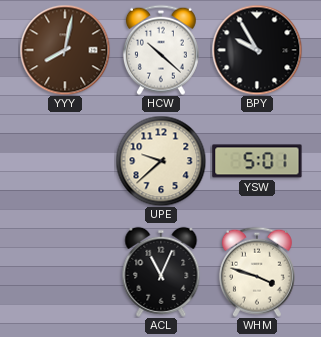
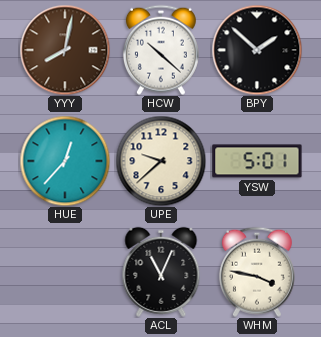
BPY: 9:55 -> 1:52 (257, 50)
HUE: none -> 12:37 (65, 161)
WHM: 3:48 -> 3:47 (257, 272)
